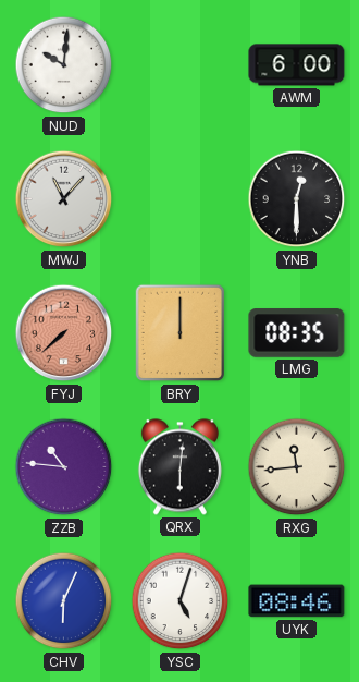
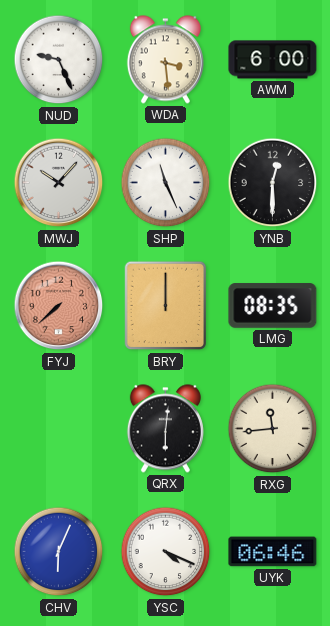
NUD: 10:01 -> 9:26 (59, 60)
WDA: none -> 3:29 (165, 60)
MWJ: 11:07 -> 10:07 (59, 183)
SHP: none -> 11:26 (166, 183)
ZZB: 10:46 -> none (64, 467)
YSC: 5:03 -> 4:19 (166, 552)
UYK: 08:46 -> 06:46 (273, 552)
